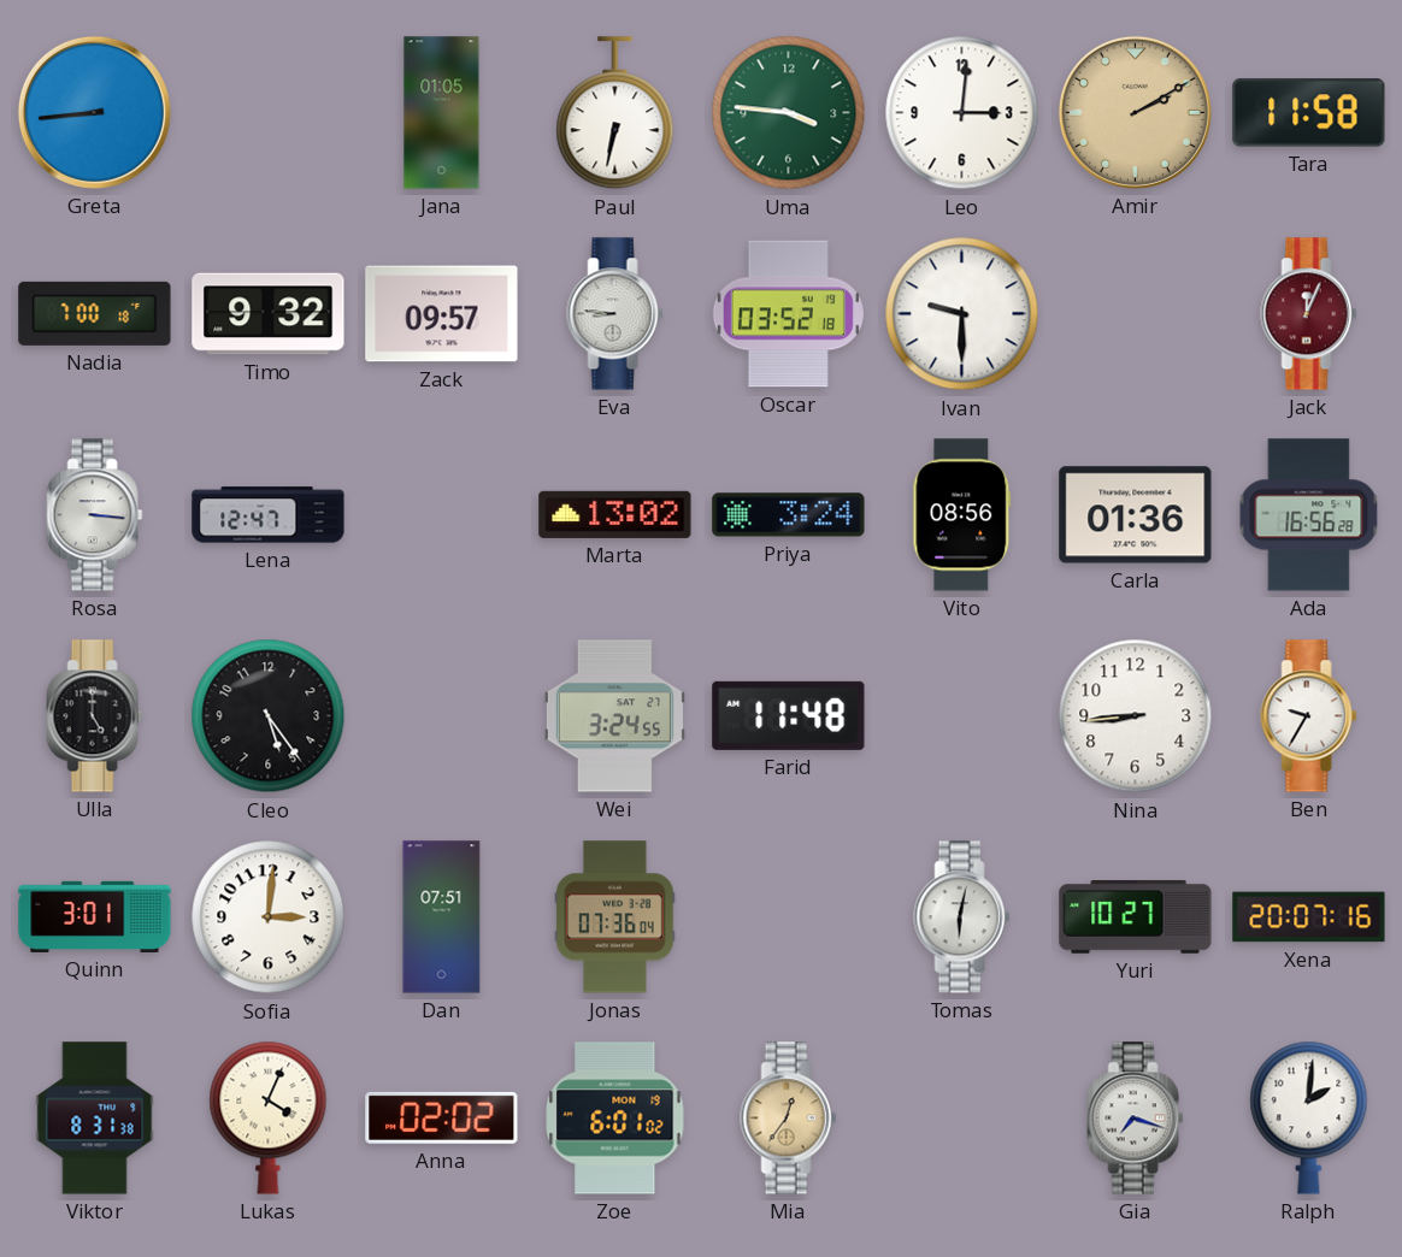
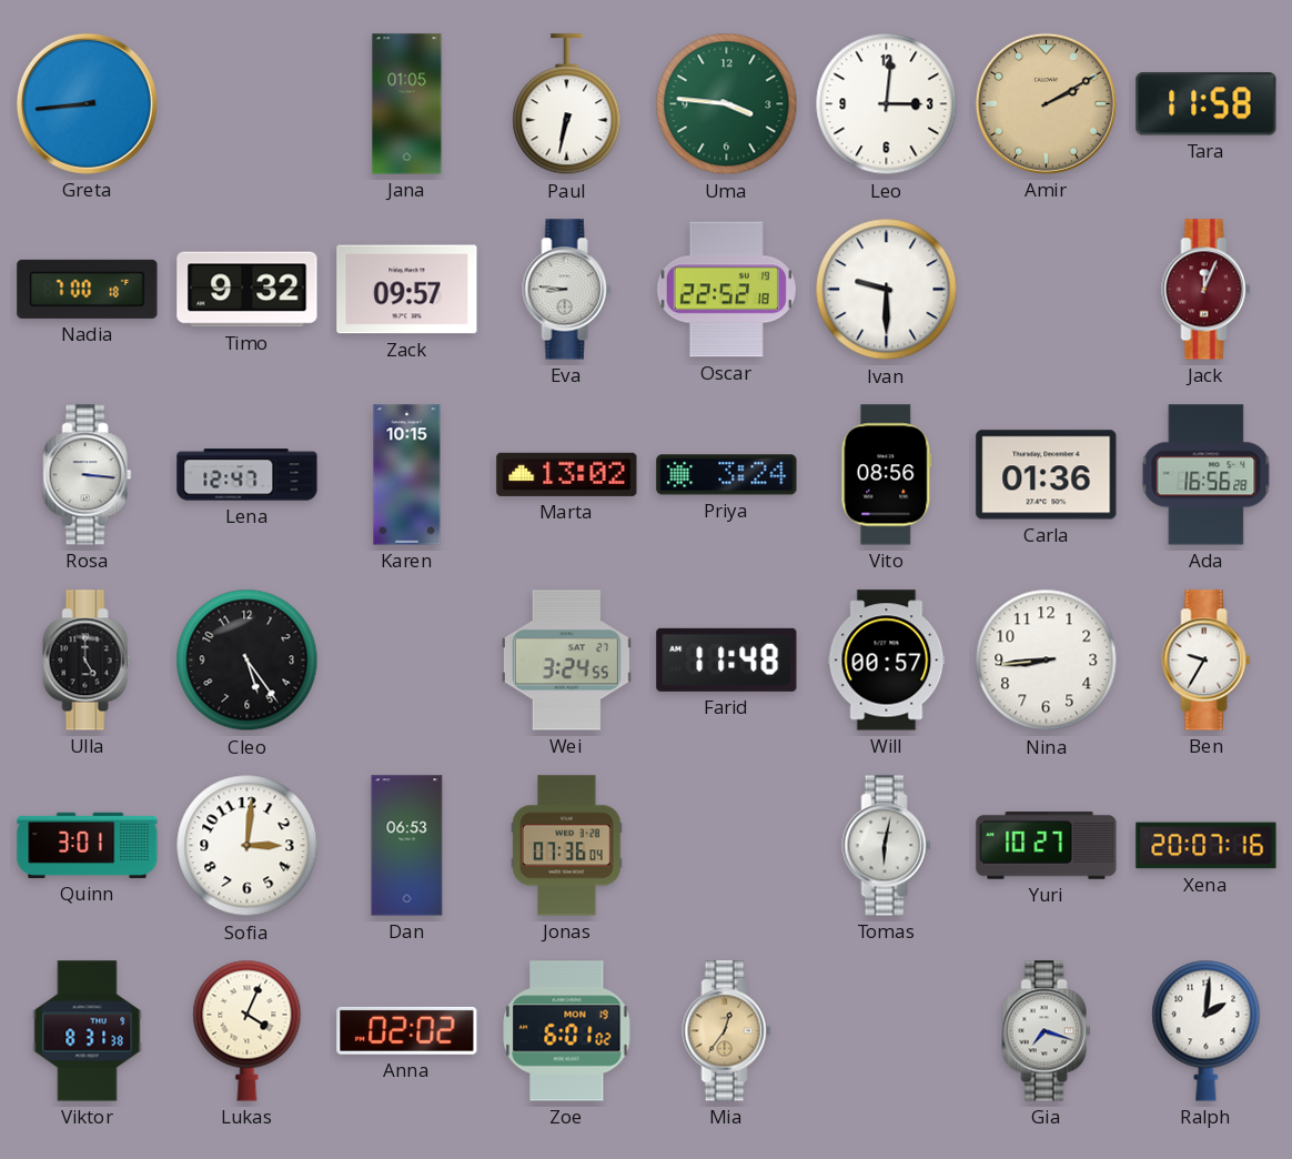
Oscar: 03:52 -> 22:52 (726, 290)
Karen: none -> 10:15 (407, 475)
Will: none -> 00:57 (887, 661)
Dan: 07:51 -> 06:53 (407, 846)
